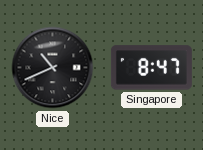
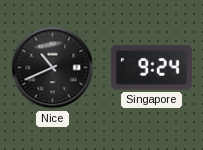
Singapore: 8:47 -> 9:24 (151, 68)
